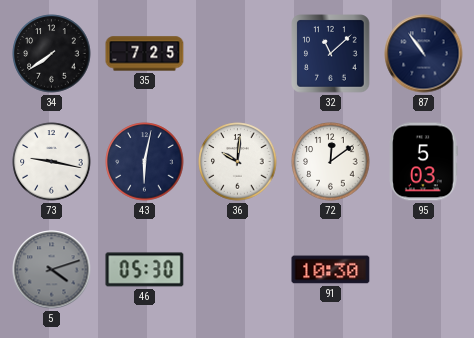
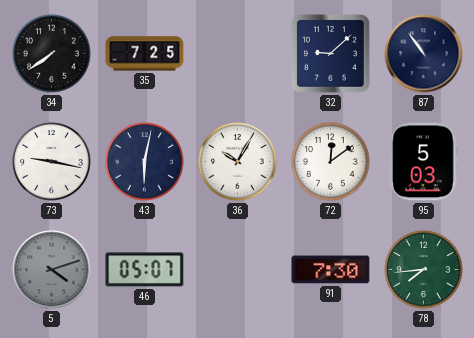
32: 11:08 -> 9:08 (331, 54)
36: 10:01 -> 10:05 (238, 162)
46: 05:30 -> 05:07 (145, 270)
91: 10:30 -> 7:30 (331, 270)
78: none -> 7:44 (424, 270)
